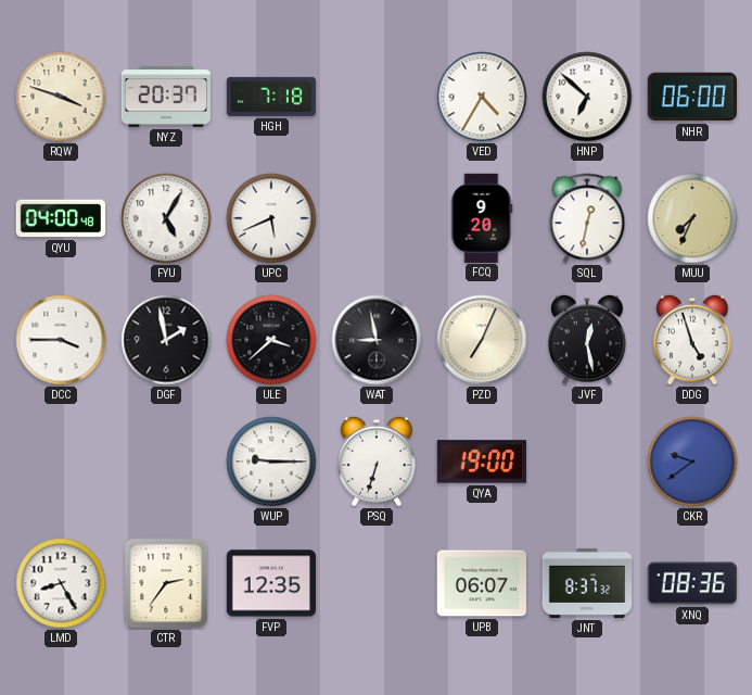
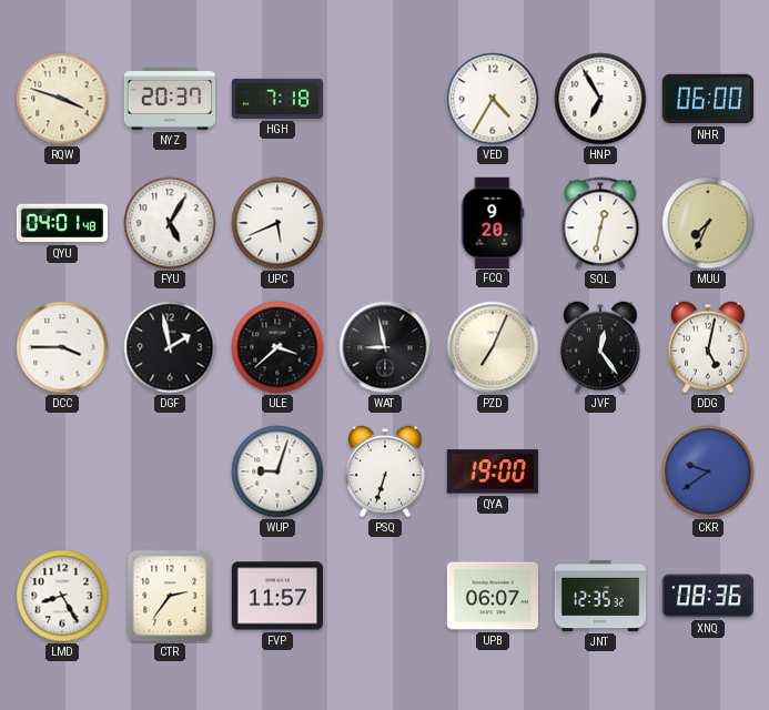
HNP: 6:52 -> 6:55 (600, 99)
QYU: 04:00 -> 04:01 (61, 223)
JVF: 12:28 -> 12:24 (600, 347)
DDG: 4:57 -> 5:02 (708, 347)
WUP: 9:15 -> 9:03 (277, 471)
FVP: 12:35 -> 11:57 (276, 596)
JNT: 8:37 -> 12:35 (600, 596)
